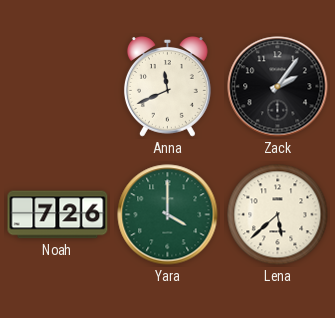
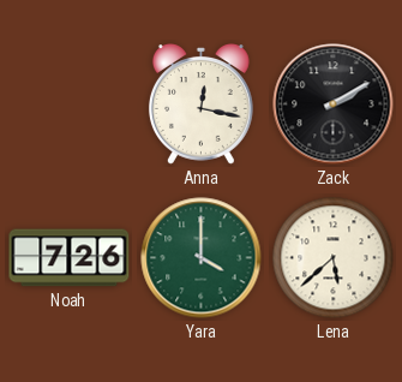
Anna: 11:41 -> 12:17 (200, 105)
Zack: 2:06 -> 2:10 (334, 105)
